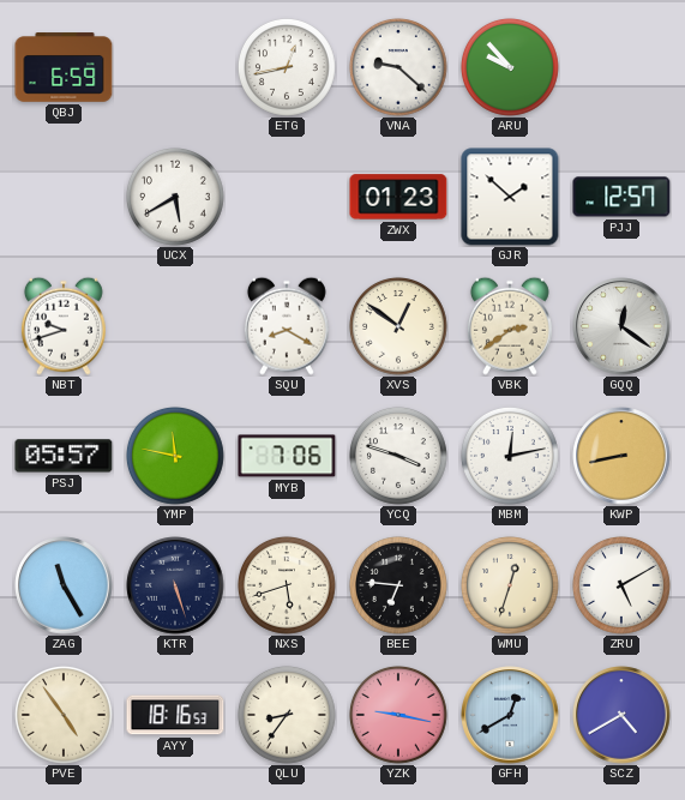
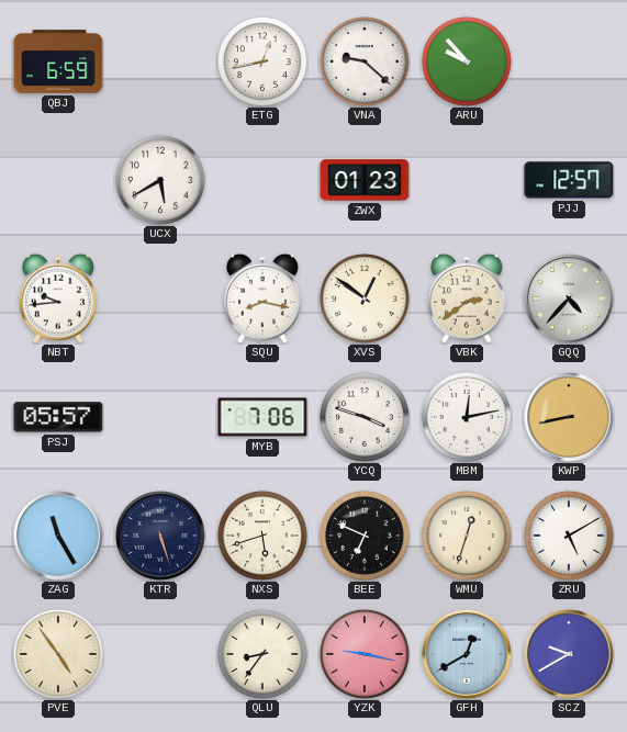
GJR: 1:52 -> none (510, 197)
NBT: 9:42 -> 9:44 (58, 299)
SQU: 8:20 -> 8:17 (262, 299)
GQQ: 12:21 -> 4:37 (569, 299)
YMP: 11:47 -> none (175, 456)
BEE: 6:46 -> 6:49 (365, 536)
AYY: 18:16 -> none (175, 715)
SCZ: 4:40 -> 9:40 (569, 654)
